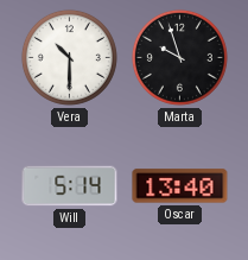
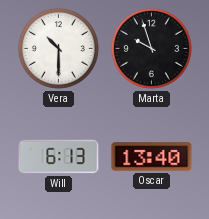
Will: 5:14 -> 6:13 (59, 157)
